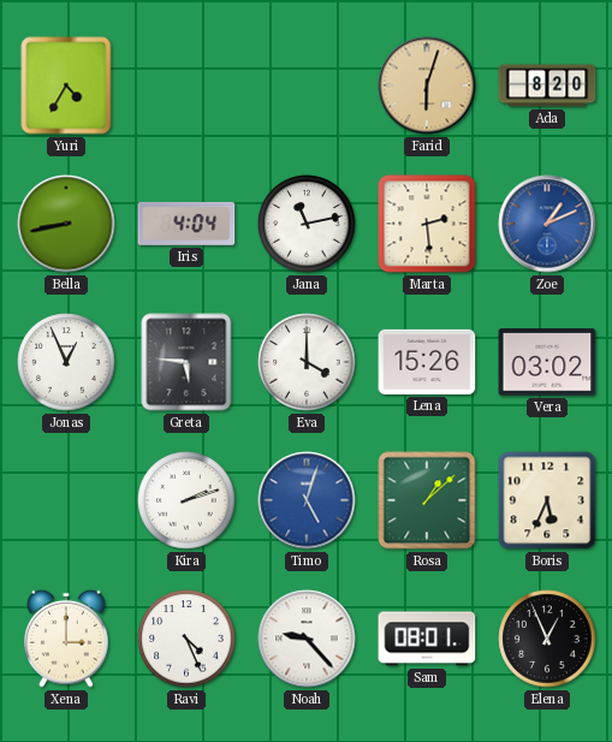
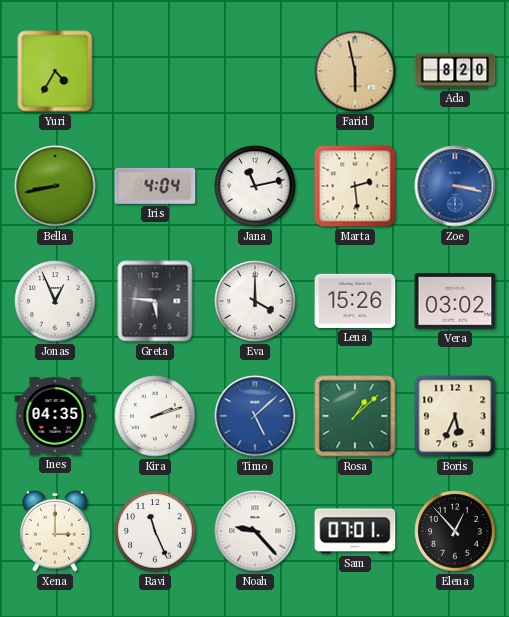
Farid: 6:03 -> 5:58 (355, 71)
Zoe: 1:11 -> 3:17 (455, 186)
Ines: none -> 04:35 (55, 417)
Timo: 5:03 -> 5:08 (255, 416)
Ravi: 4:26 -> 11:26 (155, 531)
Sam: 08:01 -> 07:01 (355, 531)
Elena: 12:56 -> 12:53 (455, 531)
